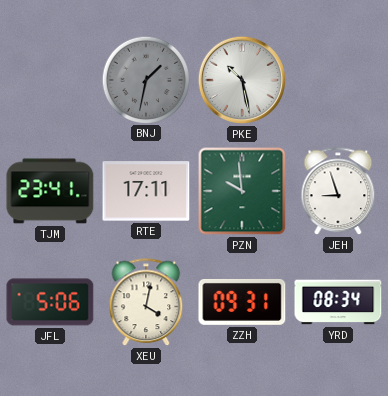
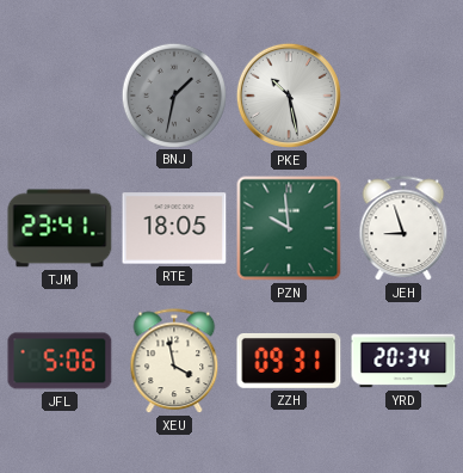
RTE: 17:11 -> 18:05 (174, 228)
XEU: 4:02 -> 3:58 (174, 362)
YRD: 08:34 -> 20:34 (403, 361)
